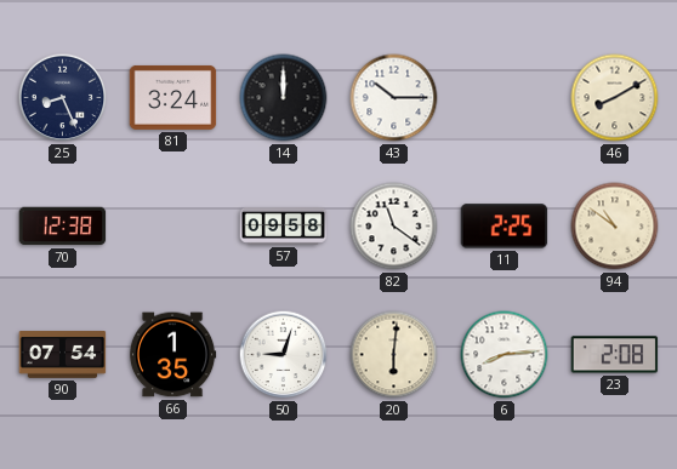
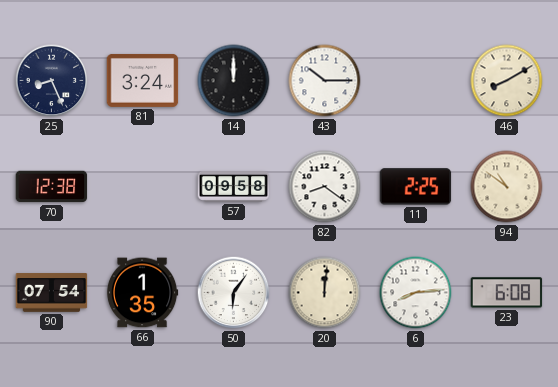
82: 11:21 -> 8:21 (325, 187)
50: 9:03 -> 6:06 (234, 293)
20: 6:01 -> 12:01 (325, 293)
23: 2:08 -> 6:08 (507, 293)
